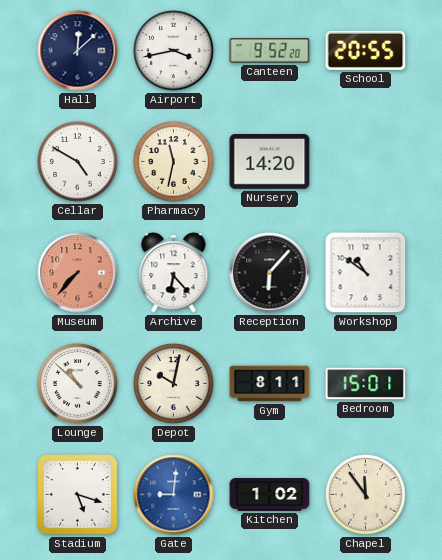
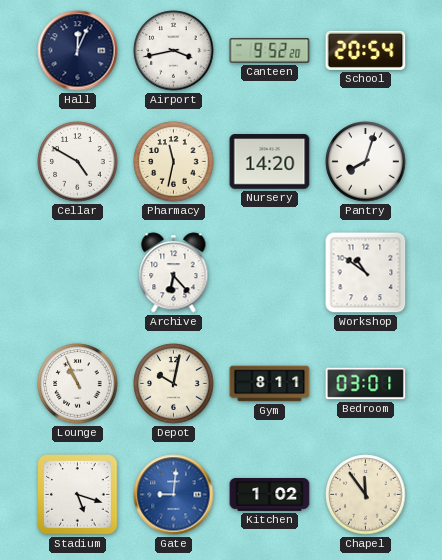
Hall: 12:08 -> 12:04 (78, 51)
School: 20:55 -> 20:54 (366, 50)
Pantry: none -> 8:03 (366, 162)
Museum: 7:37 -> none (78, 273)
Reception: 6:07 -> none (270, 273)
Lounge: 10:52 -> 10:56 (78, 384)
Bedroom: 15:01 -> 03:01 (366, 384)
